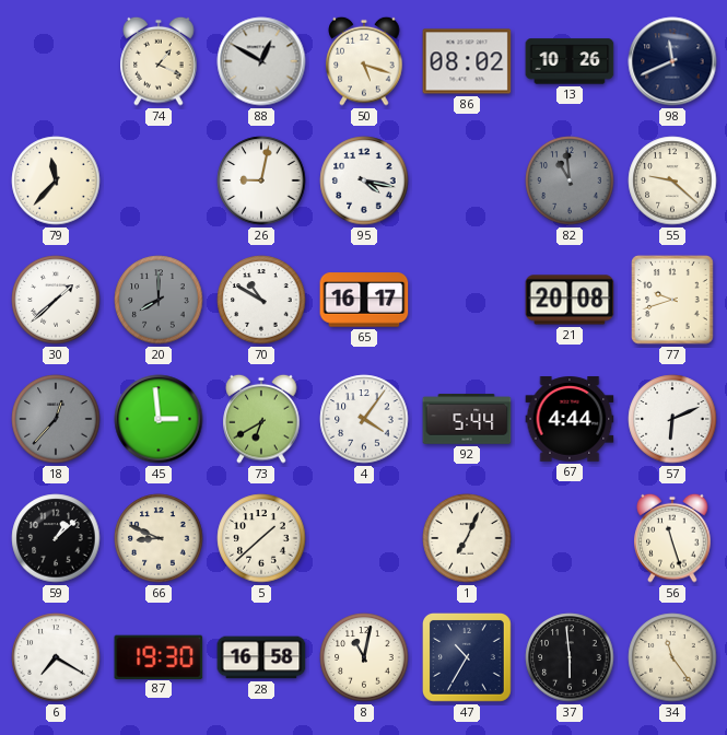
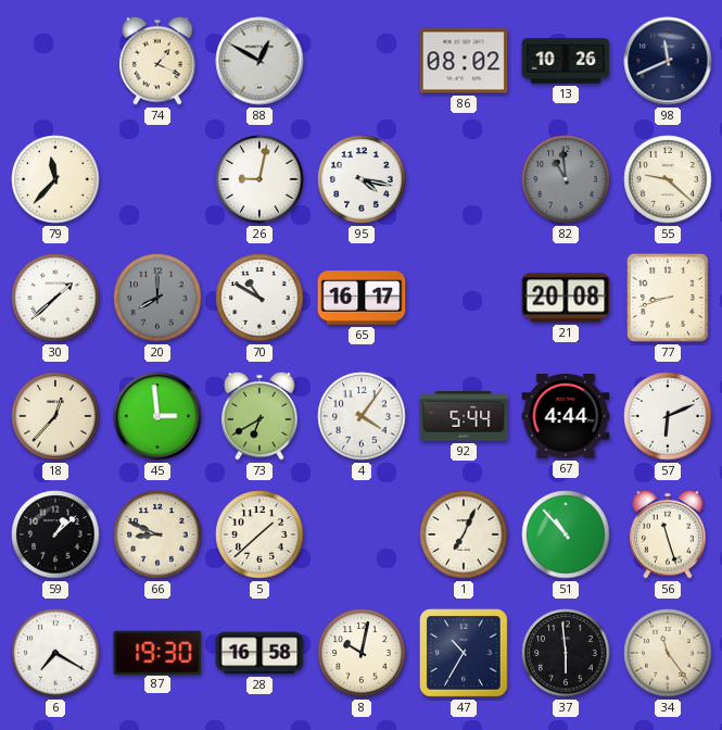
50: 5:18 -> none (364, 61)
77: 9:42 -> 8:42 (668, 298)
18 dial: grey -> cream (55, 416)
51: none -> 10:53 (566, 534)
8: 11:02 -> 10:02 (362, 653)
